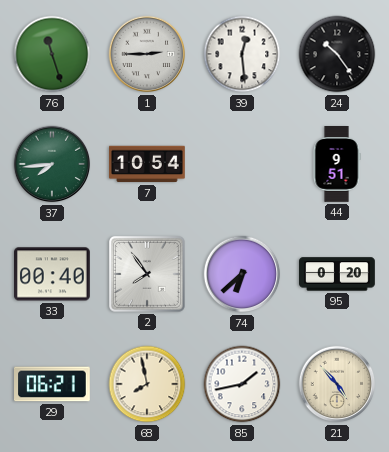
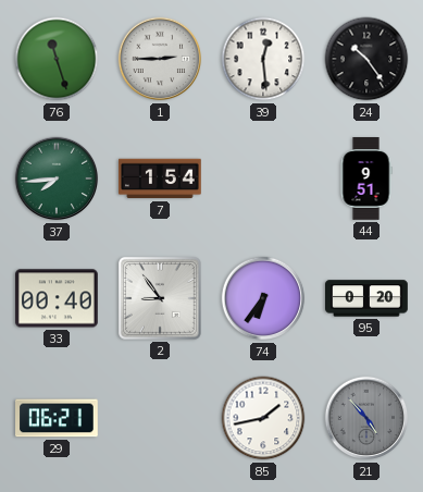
7: 10:54 -> 1:54 (161, 179)
2: 7:54 -> 8:54 (160, 298)
74: 6:38 -> 6:36 (263, 298)
68: 7:58 -> none (147, 384)
21 dial: cream -> grey (366, 418)
